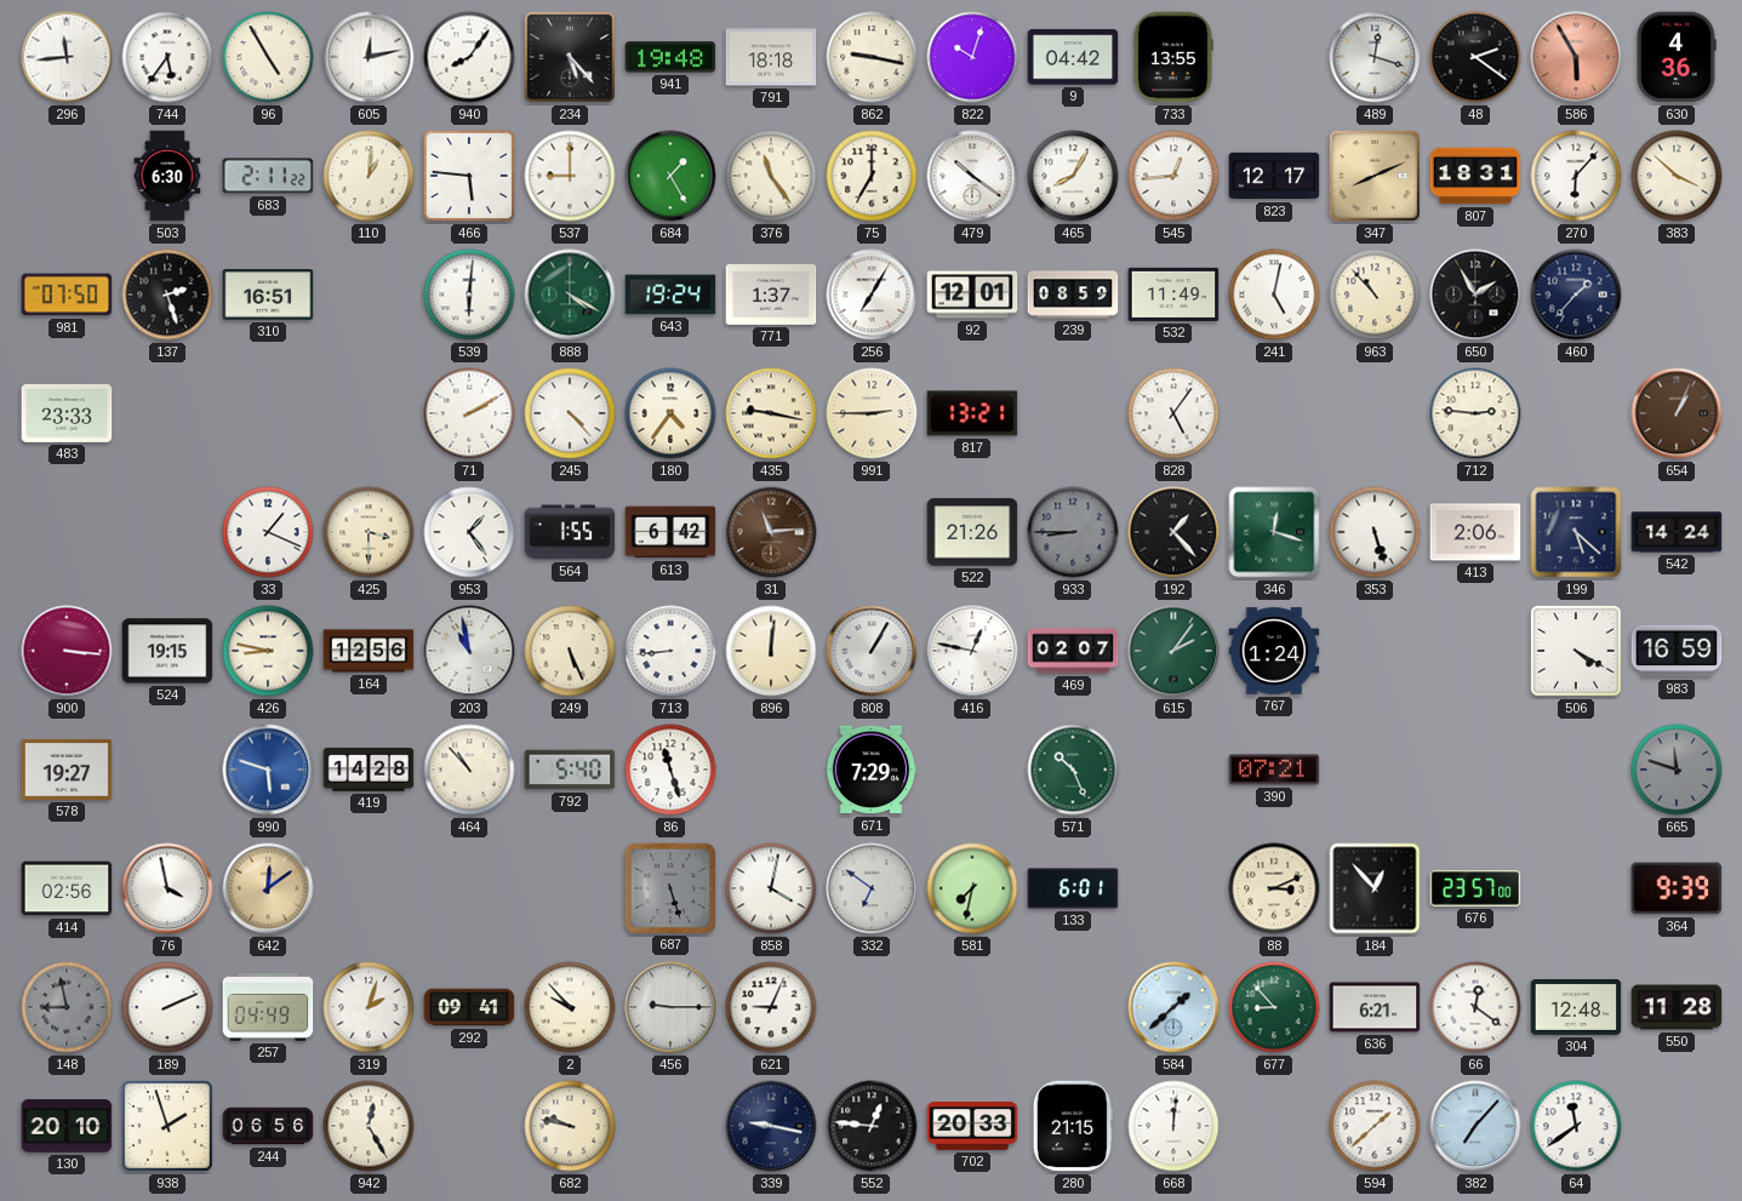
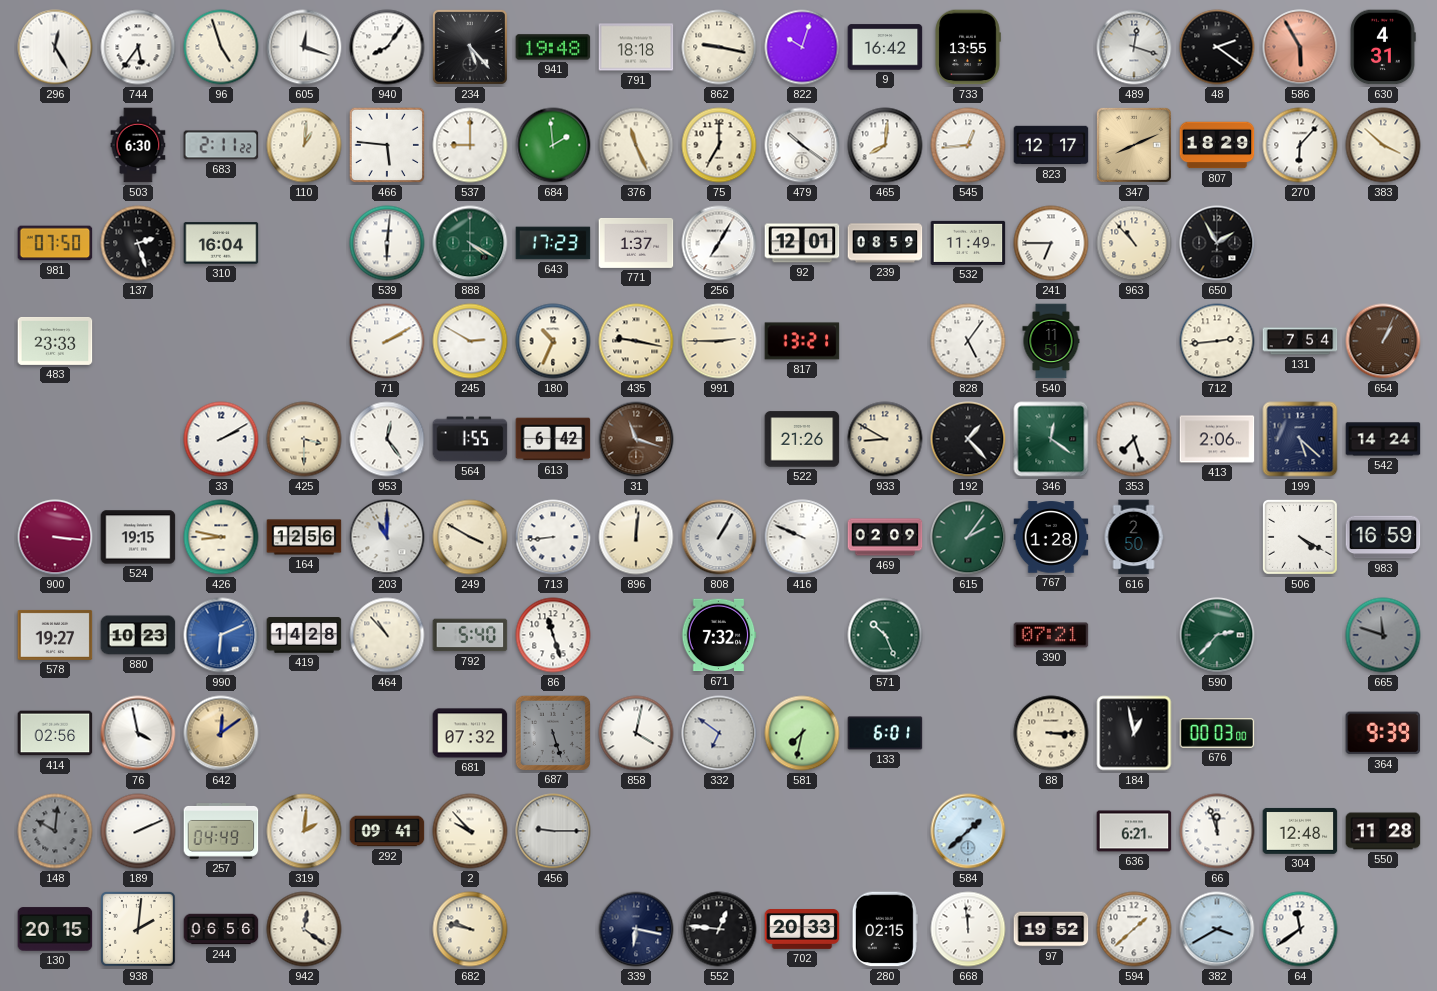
296: 11:44 -> 12:25 (55, 47)
96: 4:55 -> 4:57 (221, 47)
605: 12:13 -> 12:18 (304, 47)
9: 04:42 -> 16:42 (885, 47)
630: 4:36 -> 4:31 (1383, 47)
684: 1:25 -> 1:59 (553, 145)
376: 11:24 -> 11:26 (636, 145)
465: 8:05 -> 8:01 (885, 145)
807: 18:31 -> 18:29 (1217, 145)
310: 16:51 -> 16:04 (221, 243)
643: 19:24 -> 17:23 (553, 243)
241: 5:02 -> 6:45 (1051, 243)
460: 1:37 -> none (1576, 294)
245: 4:23 -> 2:50 (470, 341)
180: 4:36 -> 10:34 (553, 341)
540: none -> 11:51 (1051, 341)
712: 2:46 -> 2:44 (1217, 341)
131: none -> 7:54 (1300, 341)
33: 1:19 -> 2:10 (221, 439)
953: 1:24 -> 12:24 (387, 439)
31: 11:14 -> 11:18 (636, 439)
933: 8:45 -> 8:50 (885, 439)
933 dial: grey -> cream (885, 439)
346: 12:18 -> 12:21 (1051, 439)
353: 5:27 -> 7:27 (1134, 439)
203: 10:58 -> 11:00 (387, 537)
249: 5:26 -> 3:50 (470, 537)
416: 12:47 -> 9:49 (802, 537)
469: 02:07 -> 02:09 (885, 537)
767: 1:24 -> 1:28 (1051, 537)
616: none -> 2:50 (1134, 537)
880: none -> 10:23 (138, 635)
990: 5:48 -> 6:11 (221, 635)
671: 7:29 -> 7:32 (719, 635)
590: none -> 2:37 (1217, 635)
681: none -> 07:32 (470, 733)
88: 3:11 -> 3:15 (1051, 733)
184: 12:53 -> 12:58 (1134, 733)
676: 23:57 -> 00:03 (1217, 733)
148: 8:58 -> 10:01 (55, 831)
319: 2:03 -> 2:01 (304, 831)
621: 9:04 -> none (771, 1007)
677: 8:53 -> none (1274, 1007)
66: 12:21 -> 11:57 (1217, 831)
130: 20:10 -> 20:15 (55, 929)
938: 1:57 -> 2:01 (139, 930)
942: 12:25 -> 12:21 (304, 929)
339: 9:17 -> 6:17 (636, 929)
280: 21:15 -> 02:15 (885, 929)
668: 12:01 -> 11:59 (968, 929)
97: none -> 19:52 (1051, 929)
382: 7:07 -> 3:40 (1217, 929)
